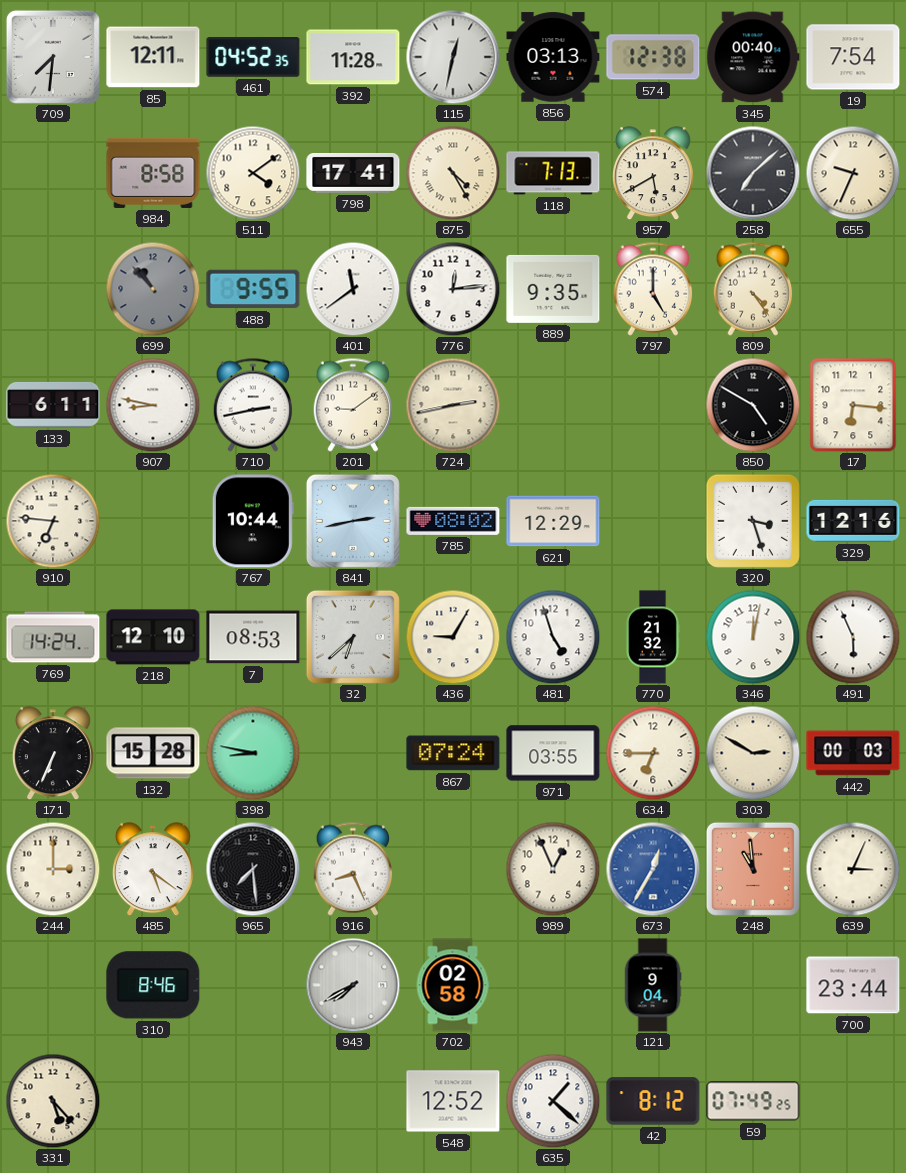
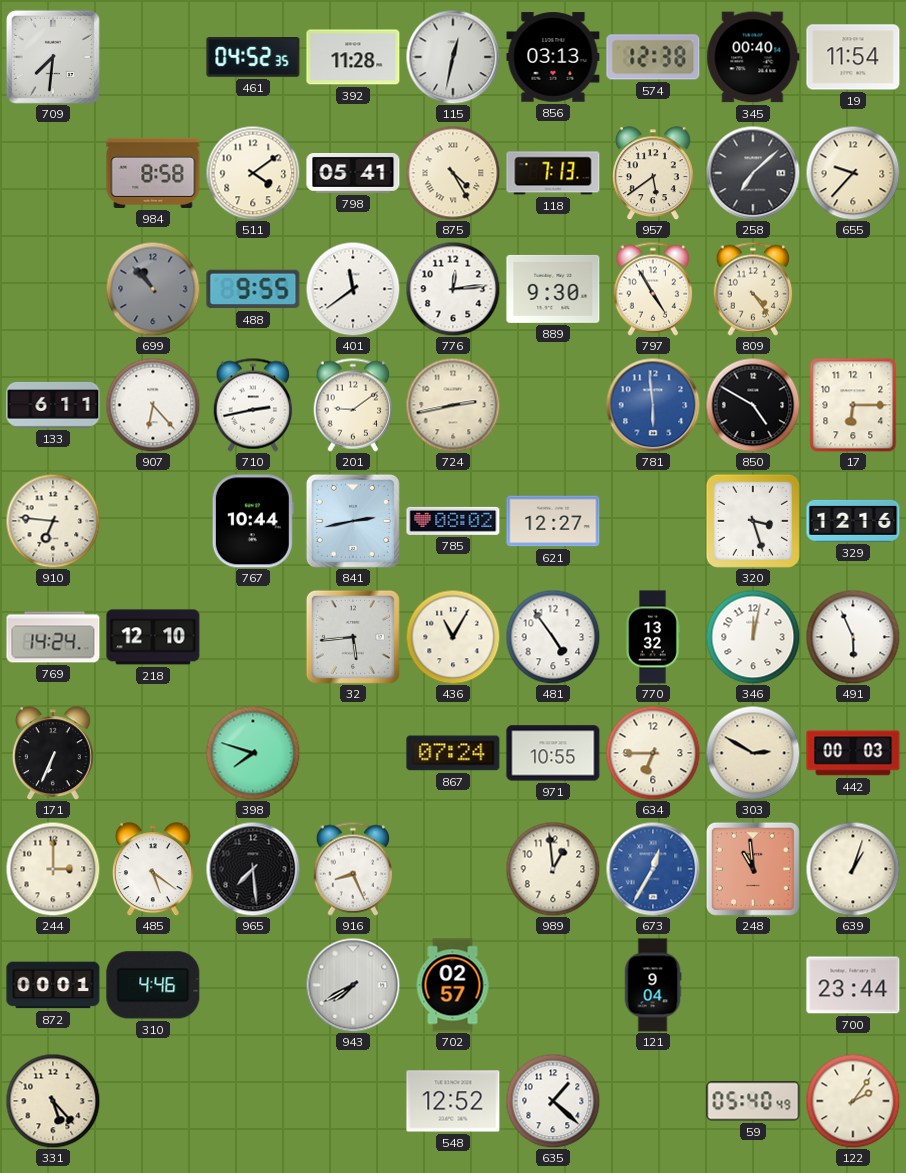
85: 12:11 -> none (153, 57)
19: 7:54 -> 11:54 (853, 57)
798: 17:41 -> 05:41 (353, 174)
957: 5:40 -> 5:39 (653, 173)
655: 9:34 -> 9:37 (853, 173)
889: 9:35 -> 9:30 (553, 289)
797: 5:00 -> 4:55 (653, 289)
907: 8:47 -> 6:23 (153, 405)
781: none -> 5:59 (653, 405)
17: 6:16 -> 6:15 (853, 405)
621: 12:29 -> 12:27 (553, 521)
7: 08:53 -> none (253, 637)
32: 6:38 -> 5:44 (353, 637)
436: 9:05 -> 11:05 (453, 637)
481: 4:57 -> 4:54 (553, 637)
770: 21:32 -> 13:32 (653, 637)
132: 15:28 -> none (153, 753)
398: 8:47 -> 7:48 (253, 753)
971: 03:55 -> 10:55 (553, 753)
989: 12:56 -> 12:59 (553, 869)
639: 3:04 -> 1:03 (853, 869)
872: none -> 00:01 (53, 985)
310: 8:46 -> 4:46 (153, 985)
702: 02:58 -> 02:57 (453, 985)
42: 8:12 -> none (653, 1101)
59: 07:49 -> 05:40 (753, 1101)
122: none -> 2:06 (853, 1101)
